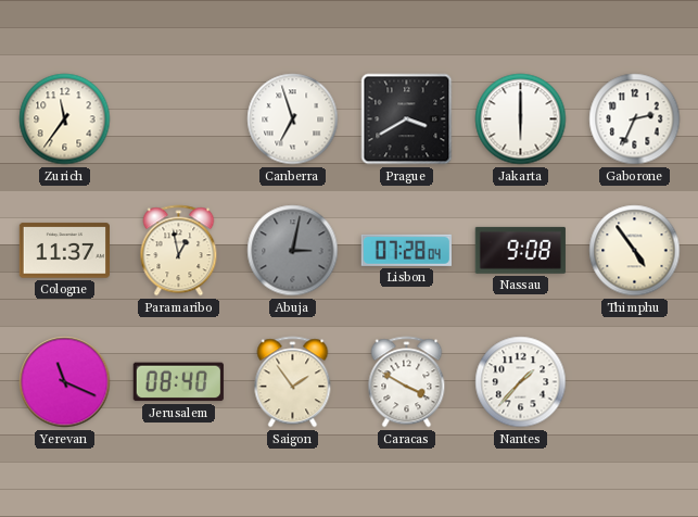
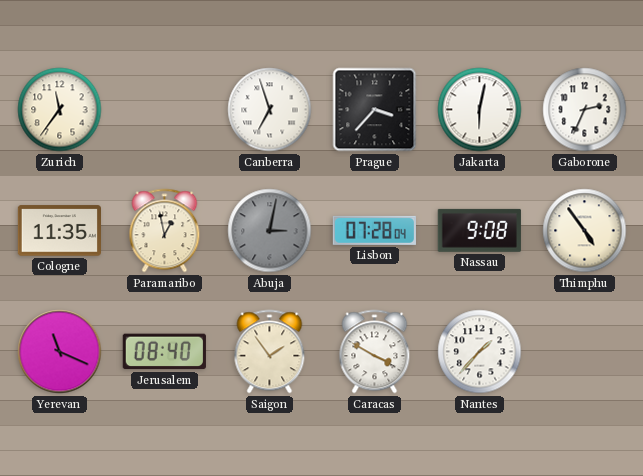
Prague: 3:40 -> 3:37 (375, 110)
Jakarta: 6:00 -> 6:02 (480, 110)
Cologne: 11:37 -> 11:35 (59, 231)
